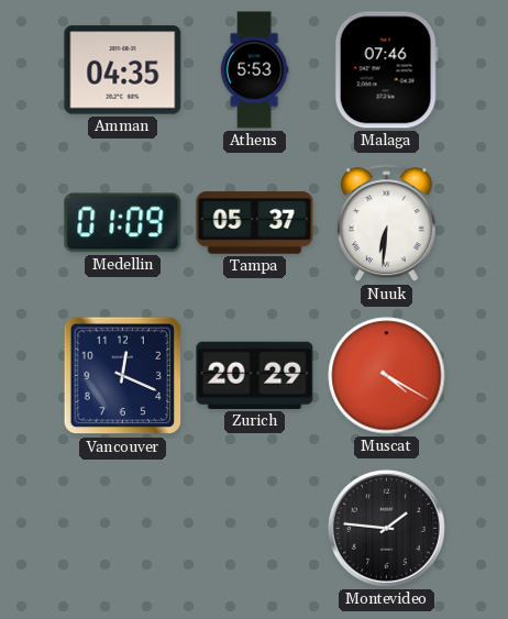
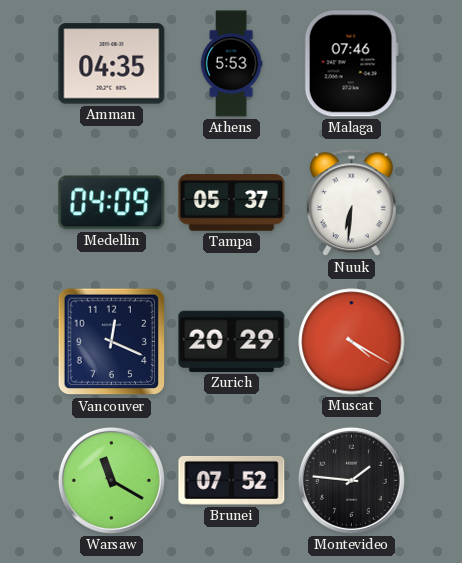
Medellin: 01:09 -> 04:09 (112, 203)
Warsaw: none -> 11:20 (111, 480)
Brunei: none -> 07:52 (232, 480)
